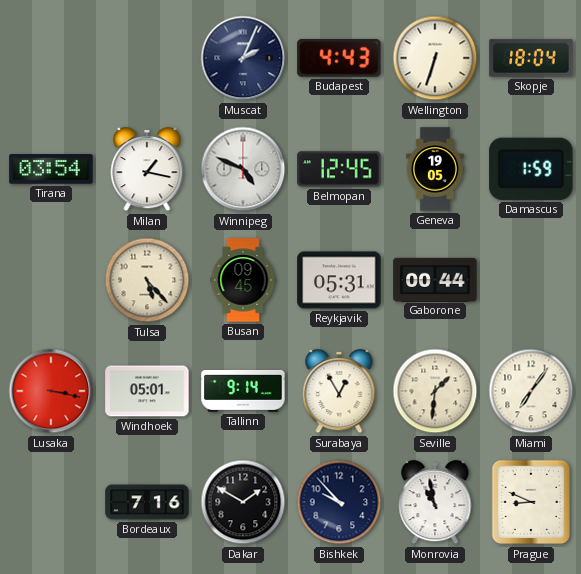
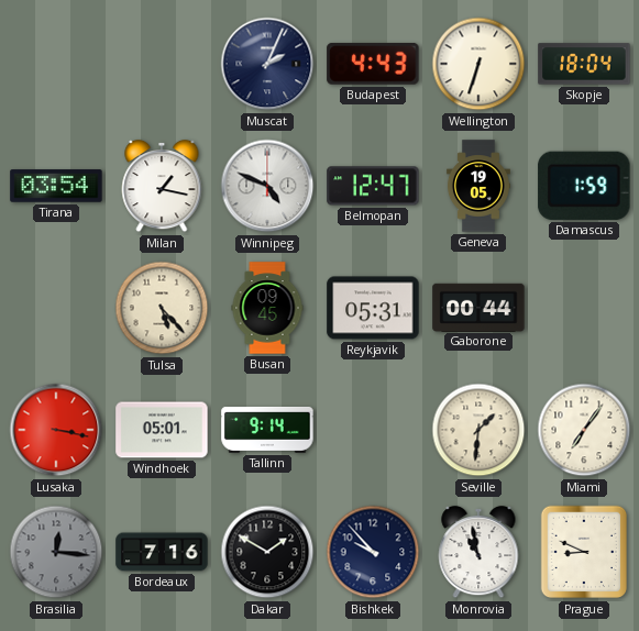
Belmopan: 12:45 -> 12:47 (373, 186)
Surabaya: 12:55 -> none (339, 391)
Brasilia: none -> 12:16 (56, 552)
